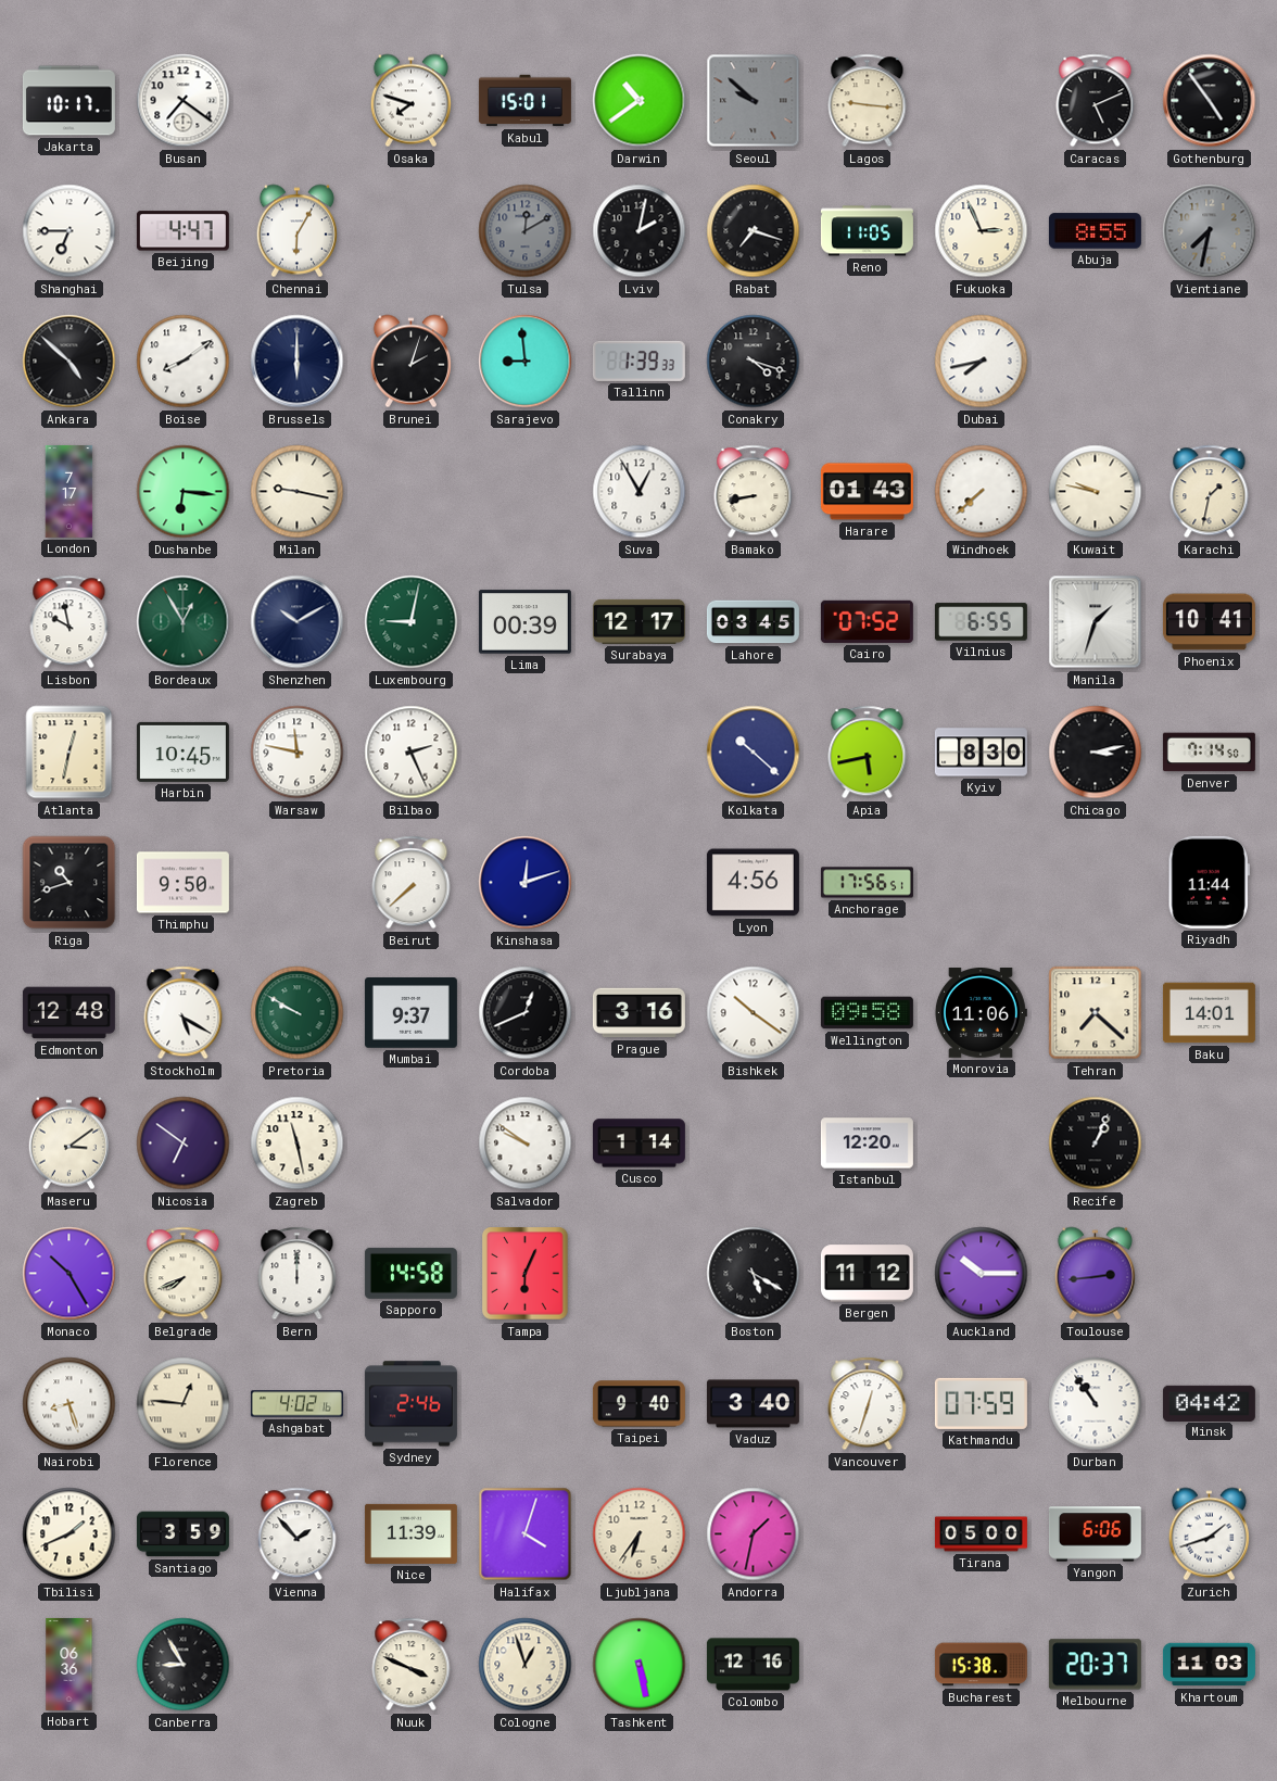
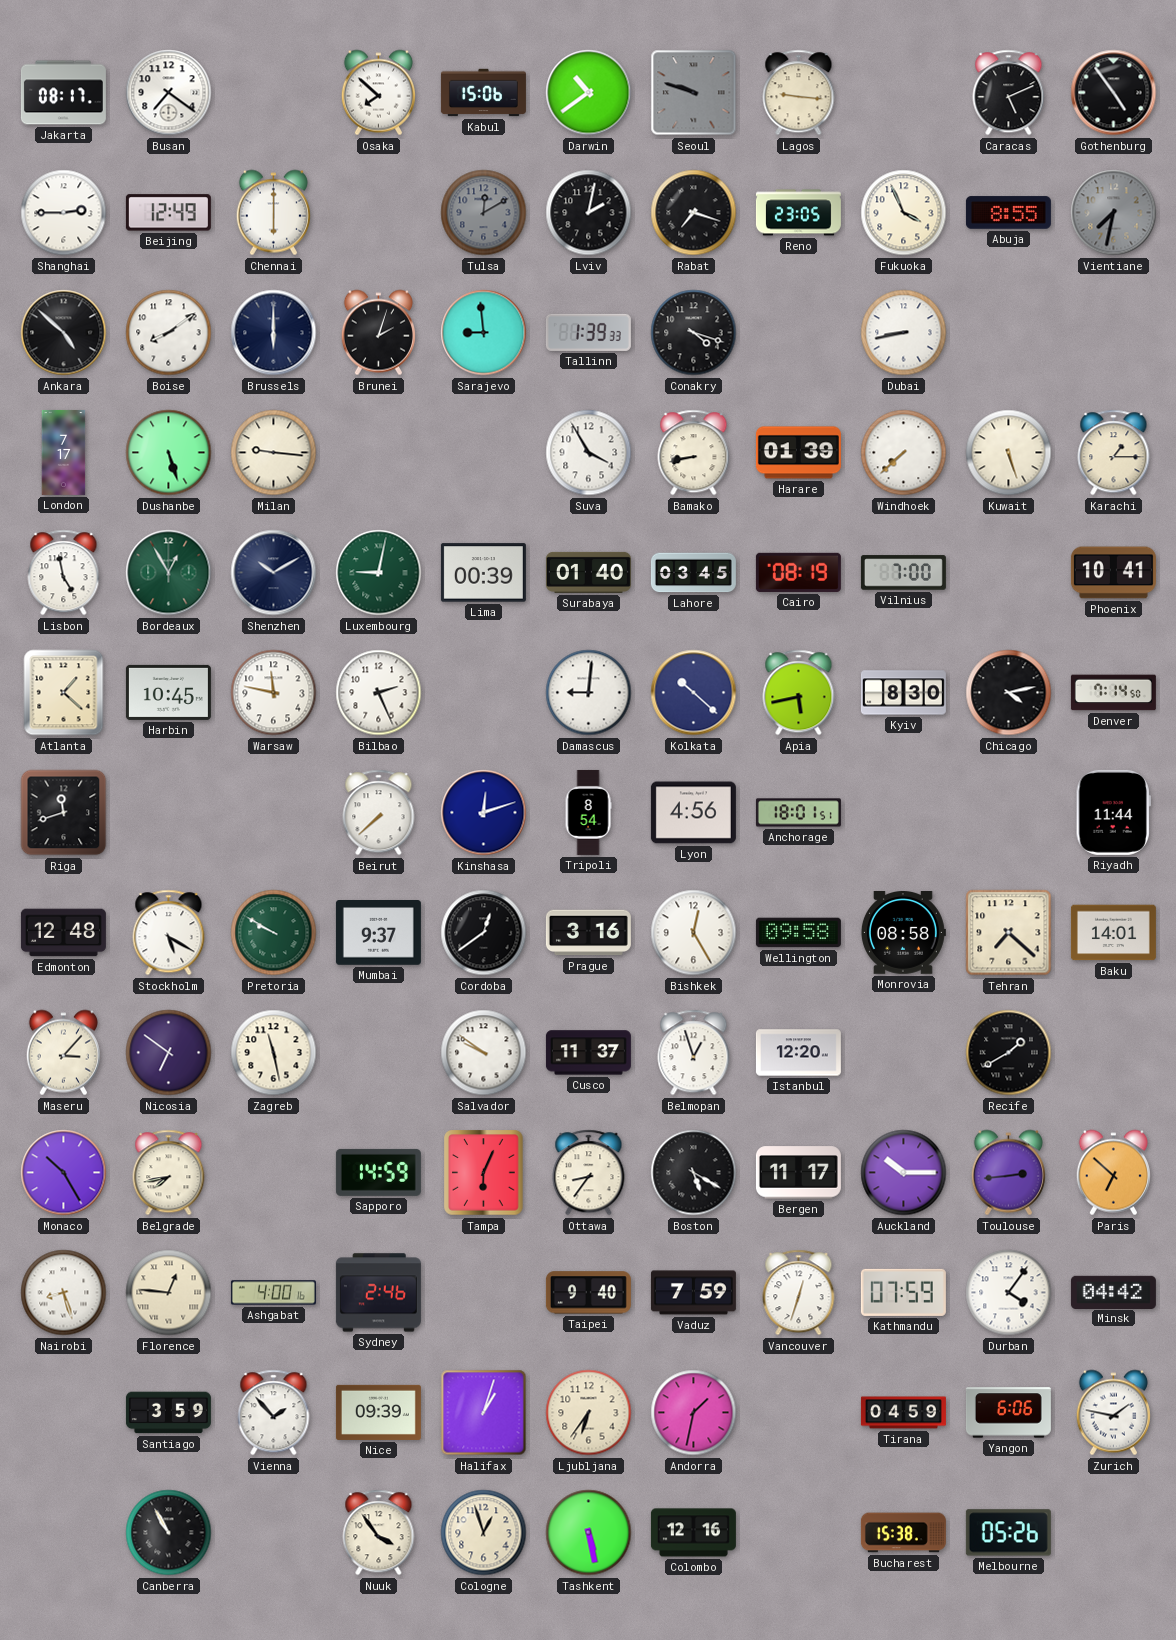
Jakarta: 10:17 -> 08:17 (63, 93)
Osaka: 7:48 -> 7:52 (378, 93)
Kabul: 15:01 -> 15:06 (483, 93)
Seoul: 9:52 -> 9:48 (694, 93)
Shanghai: 6:45 -> 2:45 (64, 213)
Beijing: 4:47 -> 12:49 (168, 213)
Chennai: 6:05 -> 6:00 (273, 213)
Reno: 11:05 -> 23:05 (798, 213)
Fukuoka: 2:56 -> 3:56 (904, 213)
Dubai: 7:43 -> 8:43 (904, 333)
Dushanbe: 6:16 -> 5:27 (169, 453)
Milan: 9:17 -> 9:16 (274, 453)
Suva: 12:55 -> 3:55 (589, 453)
Harare: 01:43 -> 01:39 (798, 453)
Kuwait: 9:47 -> 5:27 (1009, 453)
Karachi: 1:32 -> 1:15 (1114, 453)
Lisbon: 9:58 -> 4:58 (64, 573)
Surabaya: 12:17 -> 01:40 (588, 572)
Cairo: 07:52 -> 08:19 (798, 572)
Vilnius: 6:55 -> 7:00 (903, 573)
Manila: 1:33 -> none (1096, 622)
Atlanta: 12:32 -> 1:22 (64, 693)
Damascus: none -> 9:01 (589, 693)
Chicago: 3:13 -> 4:13 (1009, 693)
Riga: 10:42 -> 11:42 (64, 813)
Thimphu: 9:50 -> none (182, 883)
Tripoli: none -> 8:54 (588, 812)
Anchorage: 17:56 -> 18:01 (798, 813)
Cordoba: 12:41 -> 12:39 (484, 933)
Bishkek: 10:21 -> 12:25 (694, 933)
Monrovia: 11:06 -> 08:58 (903, 933)
Maseru: 3:09 -> 3:07 (63, 1053)
Cusco: 1:14 -> 11:37 (588, 1053)
Belmopan: none -> 12:57 (694, 1053)
Recife: 1:04 -> 1:40 (1009, 1053)
Belgrade: 7:41 -> 7:43 (169, 1173)
Bern: 12:00 -> none (298, 1274)
Sapporo: 14:58 -> 14:59 (378, 1172)
Ottawa: none -> 8:36 (589, 1173)
Bergen: 11:12 -> 11:17 (798, 1173)
Paris: none -> 6:52 (1113, 1173)
Ashgabat: 4:02 -> 4:00 (273, 1293)
Vaduz: 3:40 -> 7:59 (693, 1293)
Durban: 10:54 -> 4:06 (1009, 1293)
Tbilisi: 1:41 -> none (69, 1534)
Nice: 11:39 -> 09:39 (378, 1412)
Halifax: 4:03 -> 1:03 (484, 1413)
Tirana: 05:00 -> 04:59 (903, 1413)
Zurich: 1:42 -> 1:47 (1113, 1413)
Hobart: 06:36 -> none (69, 1664)
Canberra: 8:55 -> 10:55 (169, 1533)
Nuuk: 3:49 -> 3:54 (379, 1533)
Melbourne: 20:37 -> 05:26 (1008, 1533)
Khartoum: 11:03 -> none (1209, 1665)
